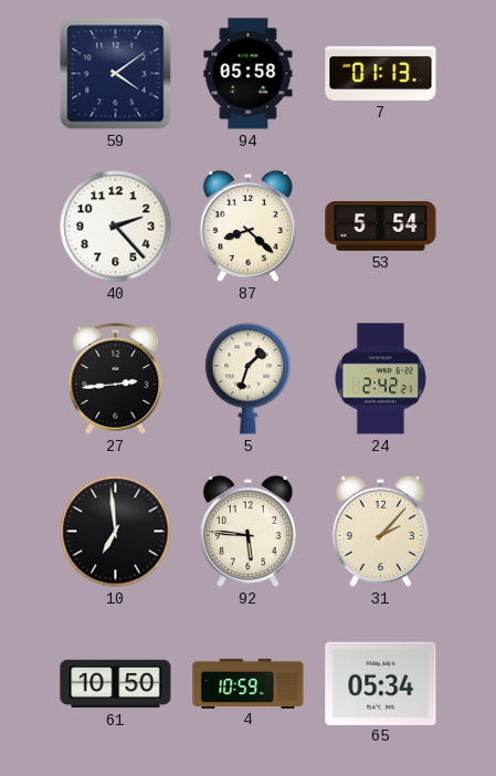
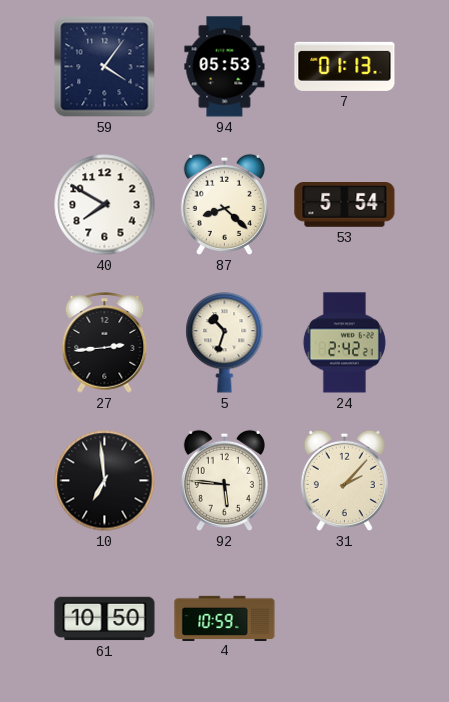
59: 4:09 -> 4:06 (105, 67)
94: 05:58 -> 05:53 (225, 67)
40: 2:23 -> 7:50 (105, 205)
5: 1:33 -> 10:33 (225, 343)
65: 05:34 -> none (381, 683)
